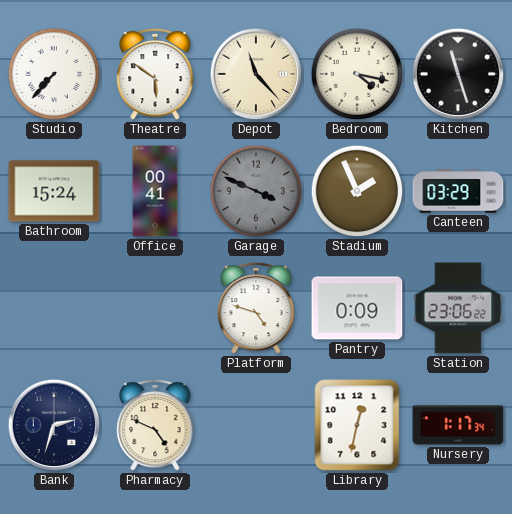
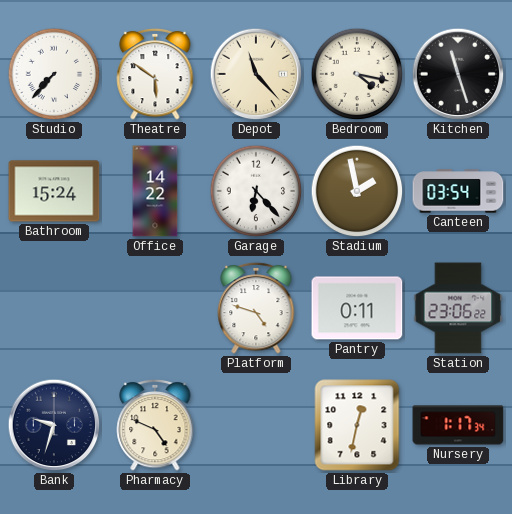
Office: 00:41 -> 14:22 (155, 191)
Garage: 3:49 -> 6:23 (256, 191)
Garage dial: grey -> white (256, 191)
Stadium: 1:56 -> 1:58 (357, 191)
Canteen: 03:29 -> 03:54 (458, 191)
Pantry: 0:09 -> 0:11 (357, 308)
Bank: 2:33 -> 9:33 (54, 425)
